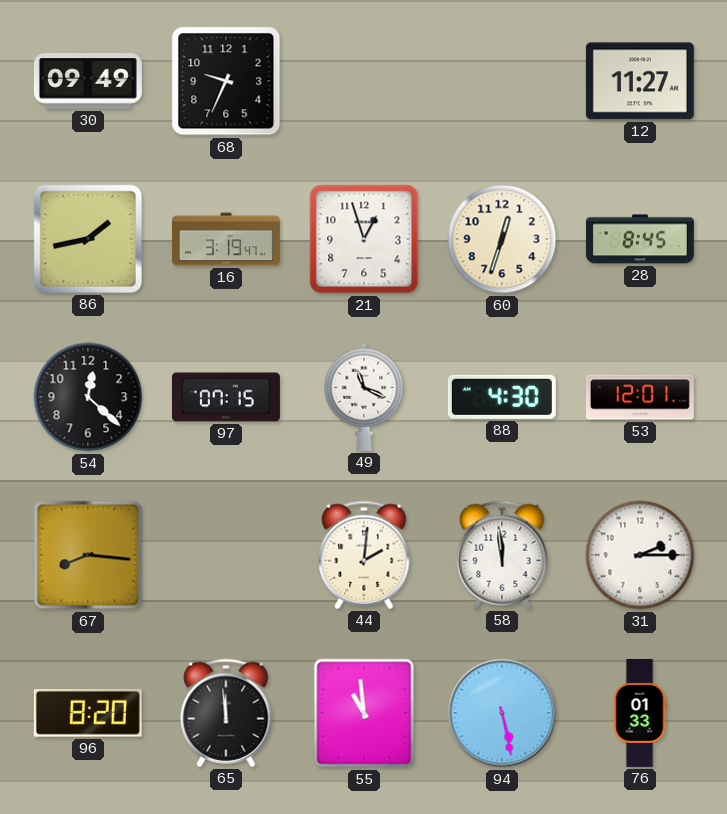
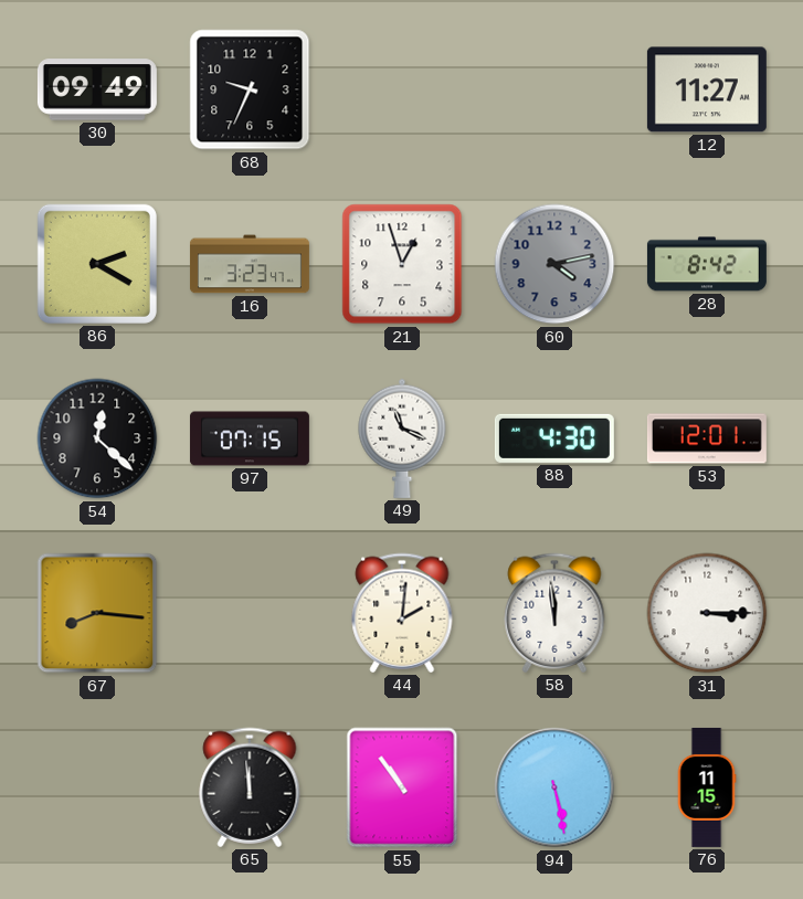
86: 1:43 -> 2:20 (97, 264)
16: 3:19 -> 3:23 (250, 264)
60: 12:33 -> 4:13 (554, 264)
60 dial: cream -> grey (554, 264)
28: 8:45 -> 8:42 (707, 264)
31: 2:15 -> 3:15 (707, 613)
96: 8:20 -> none (88, 713)
55: 10:59 -> 10:54 (402, 787)
76: 01:33 -> 11:15 (707, 787)
